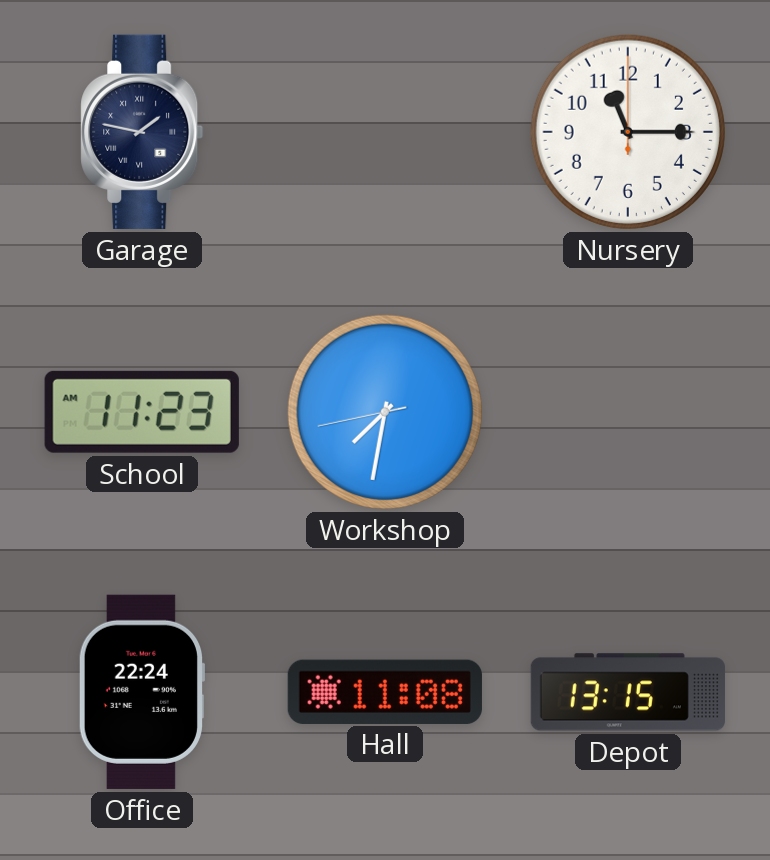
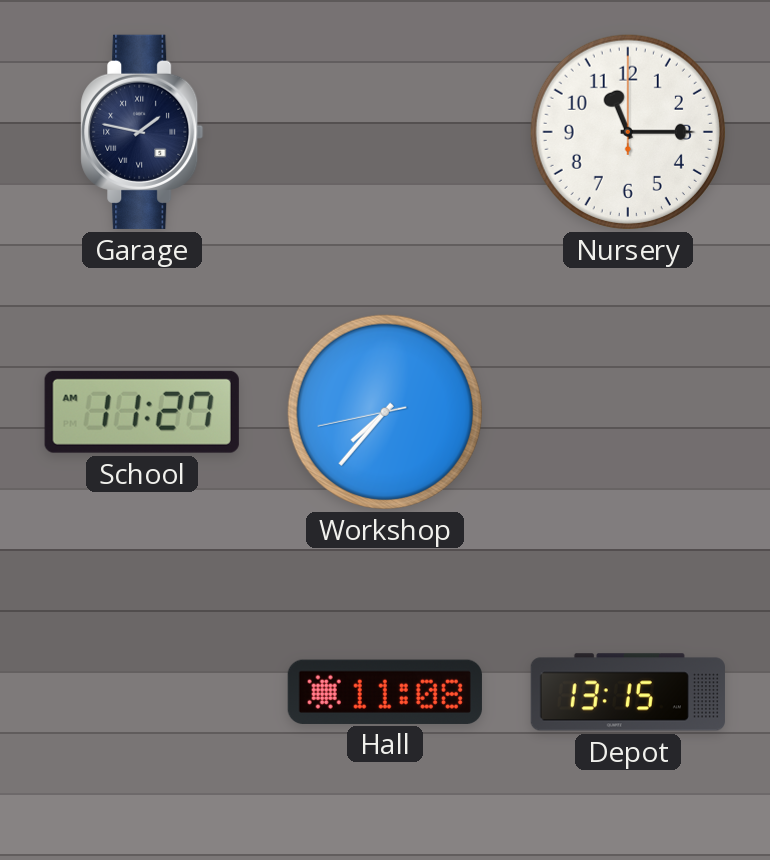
School: 11:23 -> 11:27 (142, 412)
Workshop: 7:31 -> 7:36 (385, 412)
Office: 22:24 -> none (141, 692)
